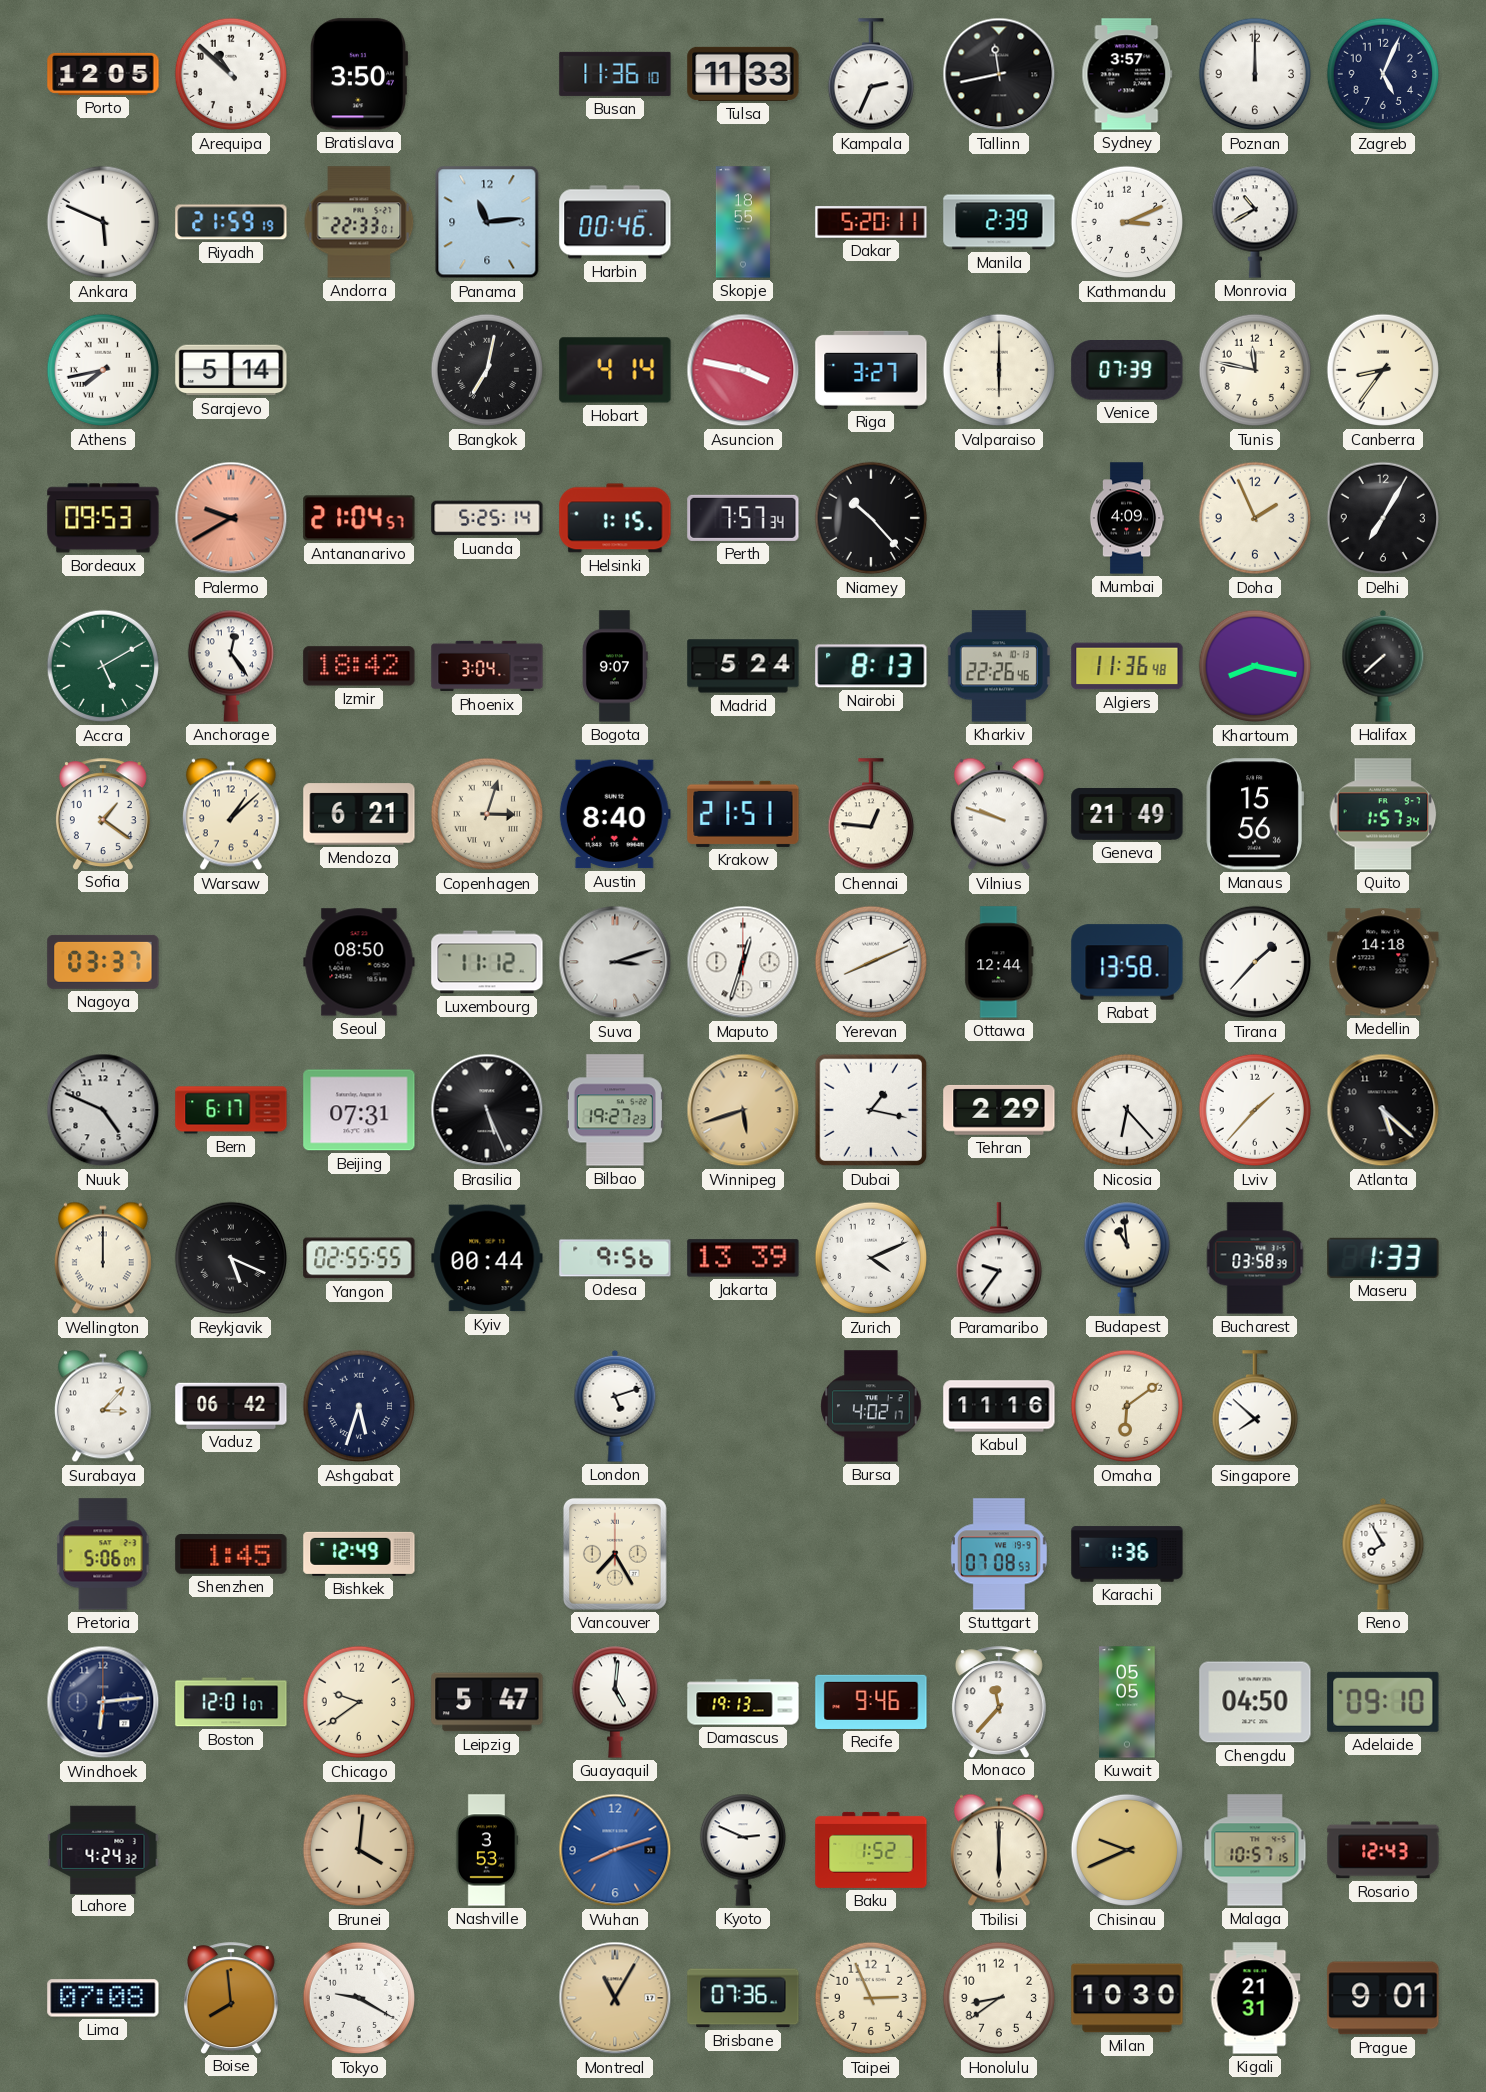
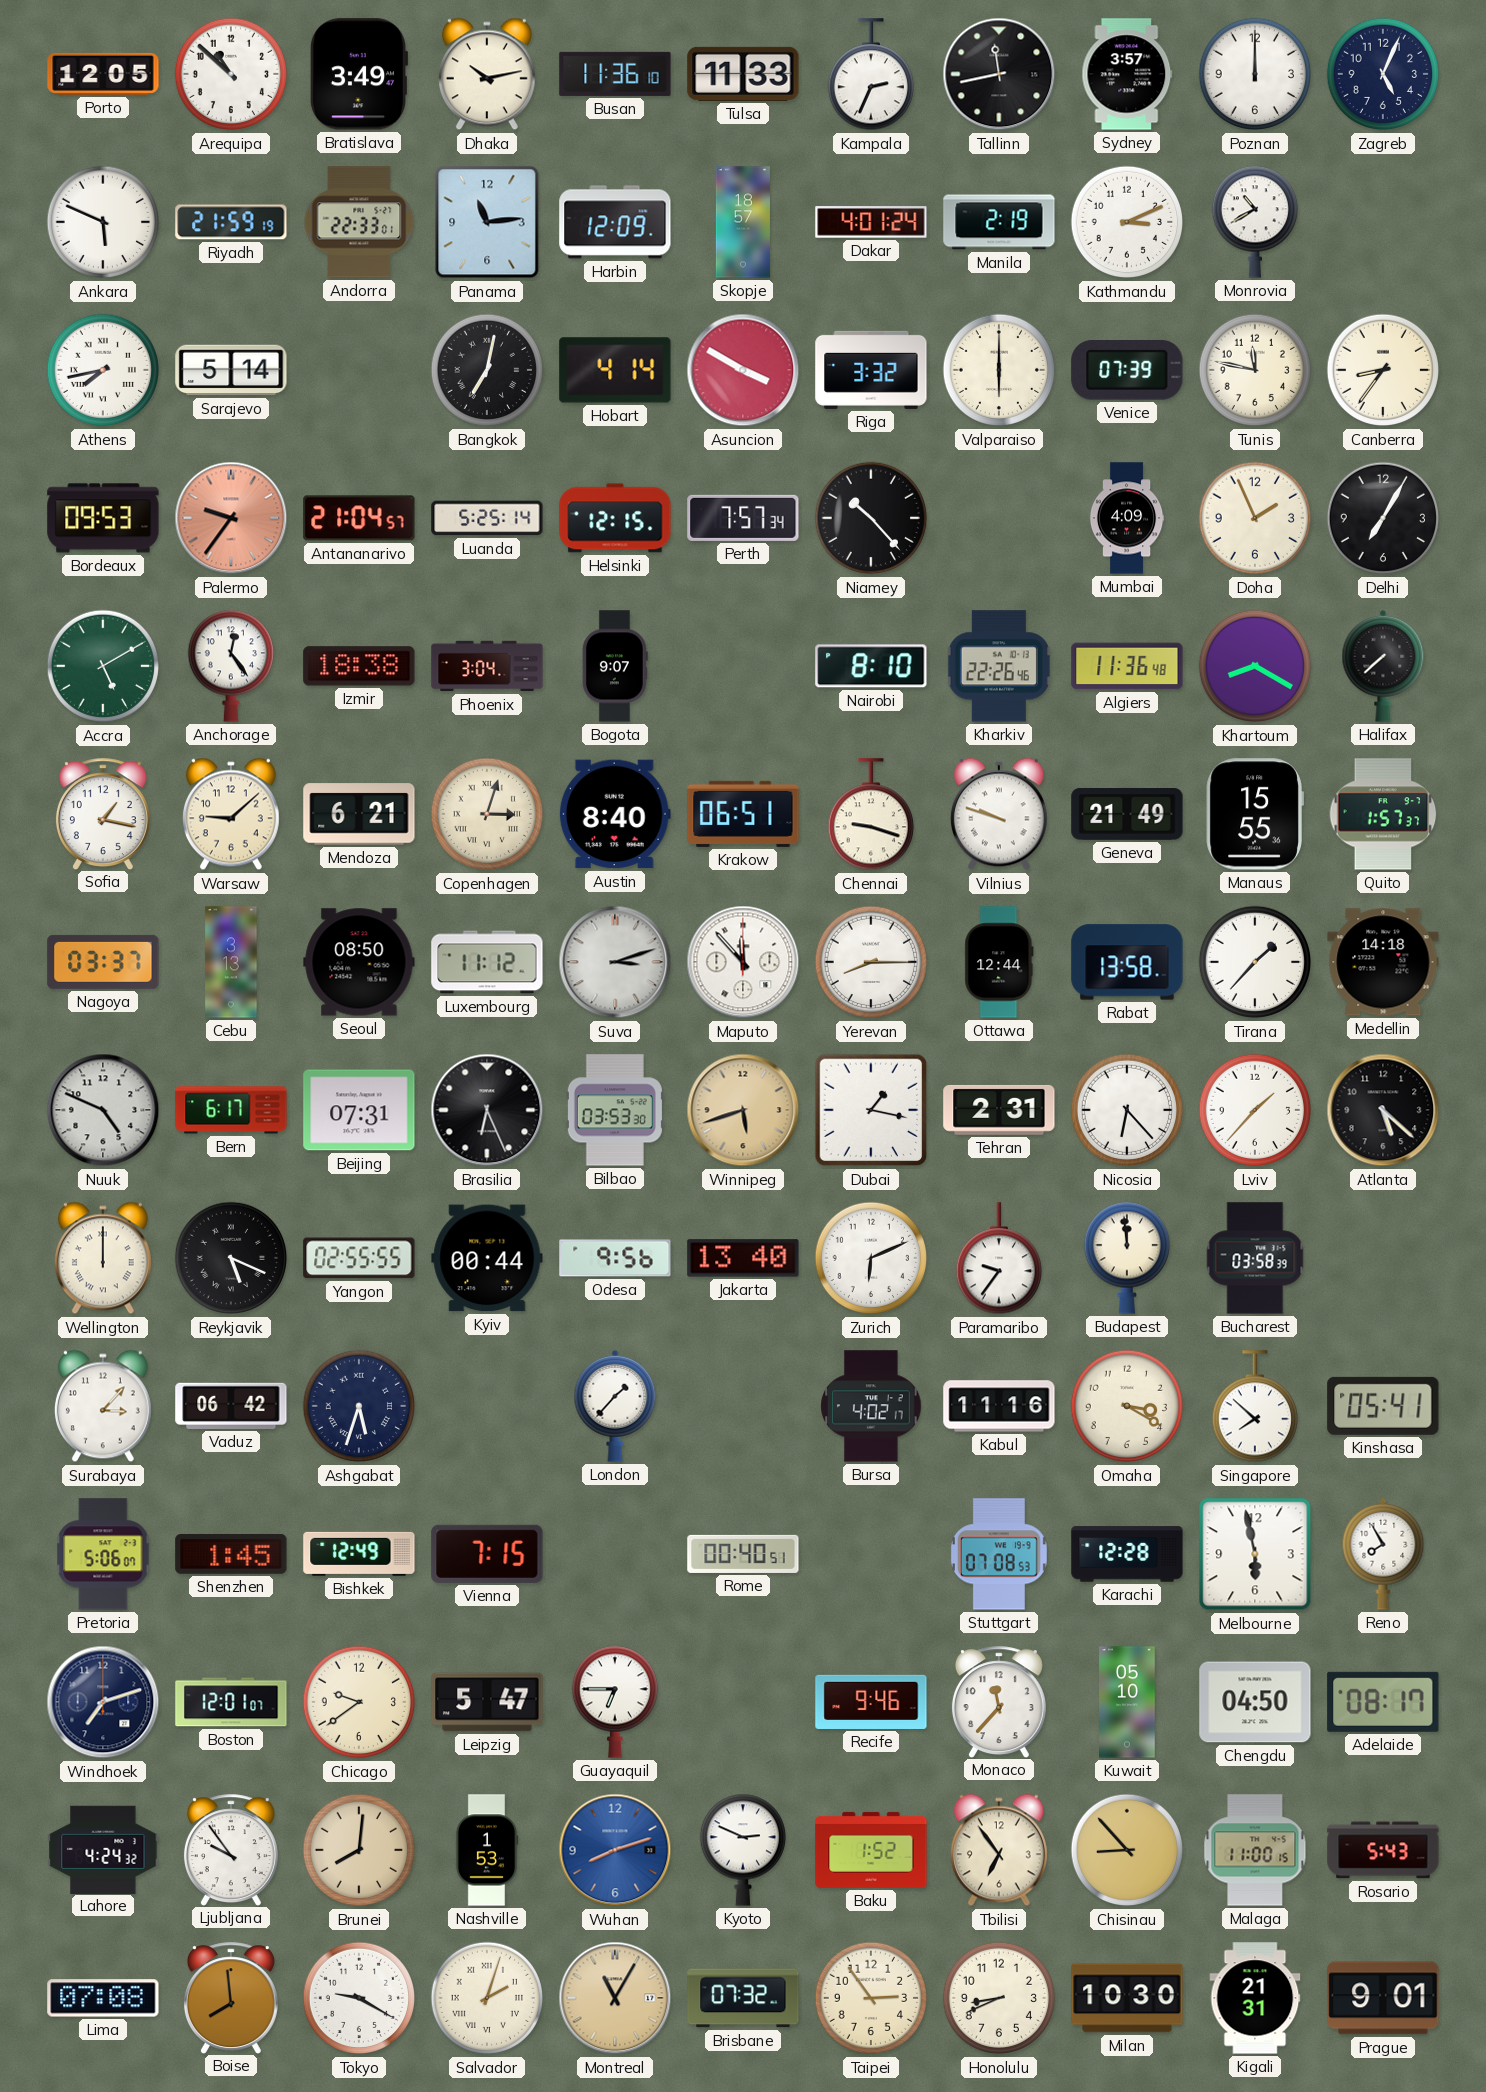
Bratislava: 3:50 -> 3:49 (358, 74)
Dhaka: none -> 10:13 (487, 74)
Harbin: 00:46 -> 12:09 (615, 222)
Skopje: 18:55 -> 18:57 (743, 222)
Dakar: 5:20 -> 4:01 (871, 222)
Manila: 2:39 -> 2:19 (999, 222)
Asuncion: 3:47 -> 3:50 (743, 370)
Riga: 3:27 -> 3:32 (871, 370)
Palermo: 9:40 -> 9:36 (231, 518)
Helsinki: 1:15 -> 12:15 (615, 518)
Izmir: 18:42 -> 18:38 (359, 666)
Madrid: 5:24 -> none (743, 666)
Nairobi: 8:13 -> 8:10 (871, 666)
Khartoum: 8:17 -> 8:20 (1255, 666)
Sofia: 1:21 -> 1:17 (103, 814)
Warsaw: 1:08 -> 9:08 (231, 814)
Krakow: 21:51 -> 06:51 (743, 814)
Chennai: 12:46 -> 9:18 (870, 815)
Manaus: 15:56 -> 15:55 (1255, 814)
Quito: 1:57:34 -> 1:57:37 (1383, 814)
Cebu: none -> 3:13 (231, 962)
Maputo: 12:33 -> 11:53 (743, 962)
Yerevan: 8:11 -> 8:15 (871, 962)
Brasilia: 5:26 -> 6:26 (487, 1110)
Bilbao: 19:27 -> 03:53 (615, 1110)
Tehran: 2:29 -> 2:31 (999, 1110)
Jakarta: 13:39 -> 13:40 (743, 1258)
Zurich: 4:11 -> 6:11 (871, 1258)
Budapest: 10:59 -> 11:59 (1126, 1258)
Maseru: 1:33 -> none (1383, 1258)
London: 5:12 -> 1:37 (615, 1406)
Omaha: 6:09 -> 3:20 (1127, 1406)
Kinshasa: none -> 05:41 (1383, 1406)
Vienna: none -> 7:15 (487, 1554)
Vancouver: 7:25 -> none (615, 1554)
Rome: none -> 00:40 (743, 1554)
Karachi: 1:36 -> 12:28 (1127, 1554)
Melbourne: none -> 5:58 (1255, 1554)
Windhoek: 6:14 -> 7:12 (103, 1702)
Guayaquil: 5:01 -> 6:45 (614, 1702)
Damascus: 19:13 -> none (743, 1702)
Kuwait: 05:05 -> 05:10 (1127, 1702)
Adelaide: 09:10 -> 08:17 (1383, 1702)
Ljubljana: none -> 9:54 (231, 1850)
Brunei: 4:01 -> 8:01 (359, 1850)
Nashville: 3:53 -> 1:53 (487, 1850)
Tbilisi: 6:00 -> 6:54 (999, 1850)
Chisinau: 9:41 -> 8:53 (1127, 1850)
Malaga: 10:57 -> 11:00 (1255, 1850)
Rosario: 12:43 -> 5:43 (1383, 1850)
Salvador: none -> 2:03 (487, 1998)
Brisbane: 07:36 -> 07:32 (743, 1998)
Taipei: 2:56 -> 2:54 (871, 1998)
Honolulu: 8:39 -> 8:41 (999, 1998)
